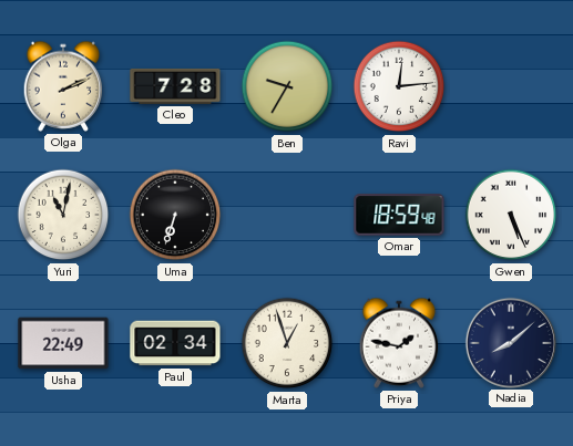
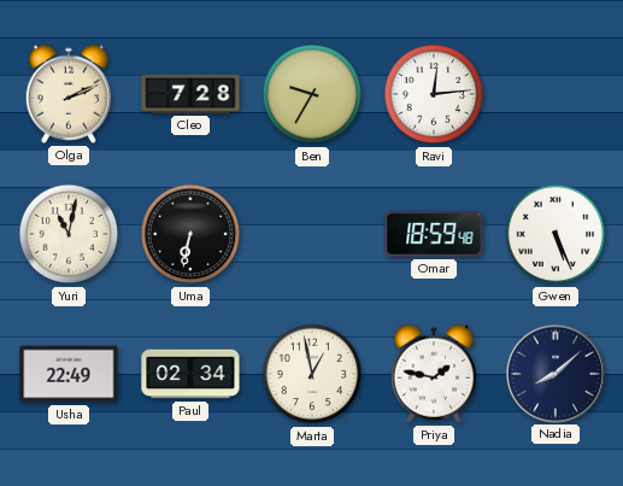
Uma: 6:33 -> 6:32 (190, 234)
Marta: 12:57 -> 12:58 (312, 374)
